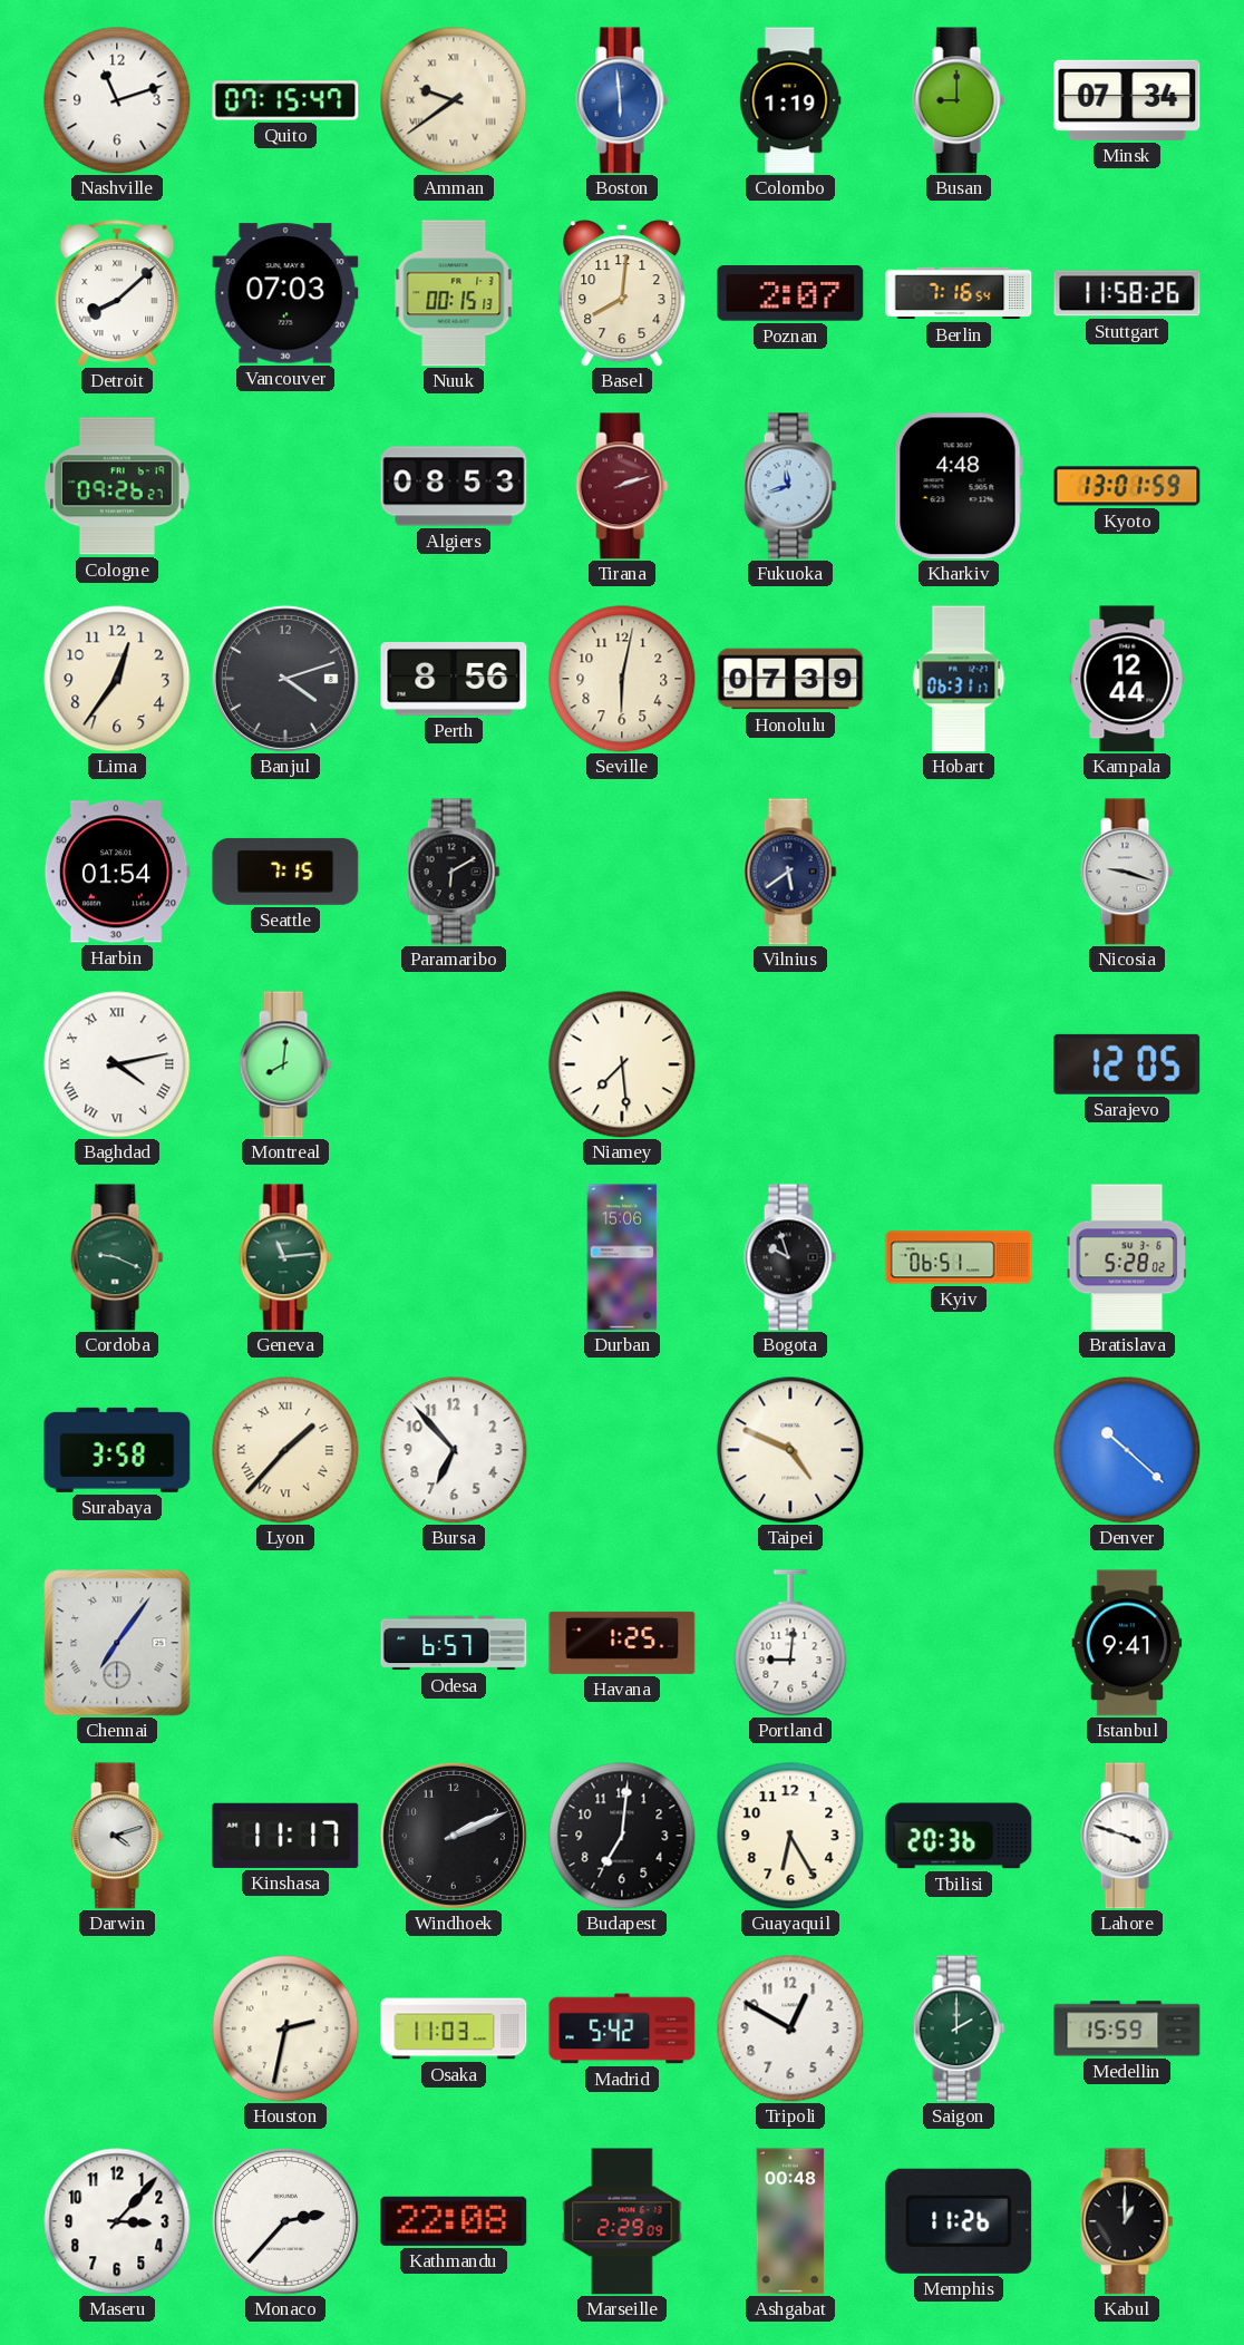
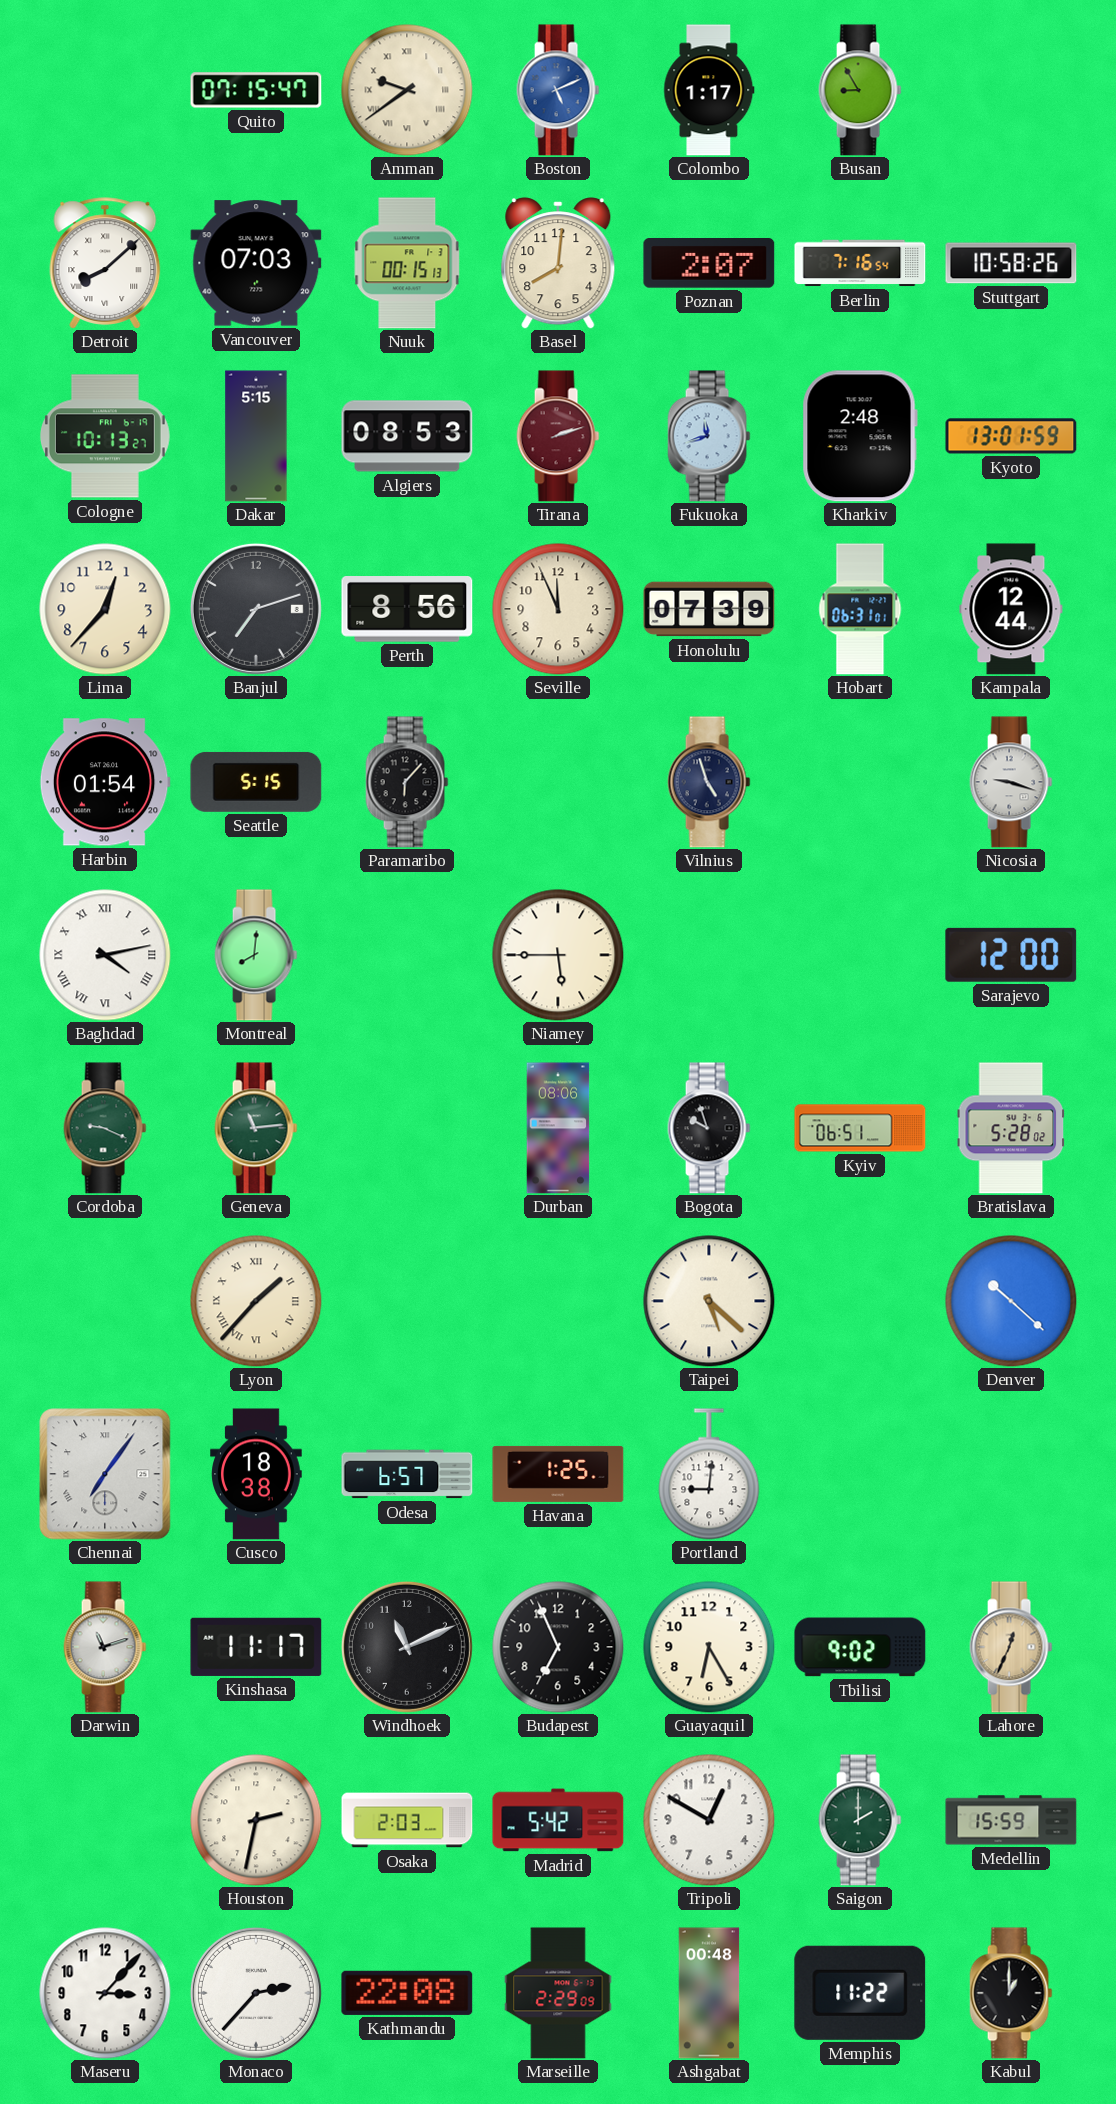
Nashville: 11:12 -> none (117, 100)
Boston: 5:59 -> 5:11 (558, 90)
Colombo: 1:19 -> 1:17 (709, 90)
Busan: 9:00 -> 8:55 (860, 90)
Minsk: 07:34 -> none (1127, 100)
Stuttgart: 11:58 -> 10:58 (1011, 263)
Cologne: 09:26 -> 10:13 (105, 436)
Dakar: none -> 5:15 (256, 436)
Kharkiv: 4:48 -> 2:48 (860, 436)
Lima: 12:36 -> 12:37 (105, 609)
Banjul: 4:12 -> 7:12 (256, 609)
Seville: 6:02 -> 11:56 (558, 609)
Hobart: 06:31:17 -> 06:31:01 (860, 609)
Seattle: 7:15 -> 5:15 (256, 782)
Paramaribo: 6:10 -> 6:07 (407, 782)
Vilnius: 5:39 -> 4:57 (709, 782)
Niamey: 7:29 -> 5:45 (558, 955)
Sarajevo: 12:05 -> 12:00 (1011, 955)
Durban: 15:06 -> 08:06 (558, 1128)
Surabaya: 3:58 -> none (117, 1450)
Bursa: 6:53 -> none (454, 1450)
Taipei: 4:49 -> 5:22 (709, 1301)
Cusco: none -> 18:38 (256, 1474)
Istanbul: 9:41 -> none (1127, 1643)
Darwin: 4:12 -> 11:12 (105, 1647)
Windhoek: 2:11 -> 11:11 (407, 1647)
Budapest: 7:01 -> 6:56 (558, 1647)
Tbilisi: 20:36 -> 9:02 (860, 1647)
Lahore: 3:48 -> 12:34 (1011, 1647)
Lahore dial: white -> champagne (1011, 1647)
Osaka: 11:03 -> 2:03 (407, 1820)
Memphis: 11:26 -> 11:22 (860, 1993)
